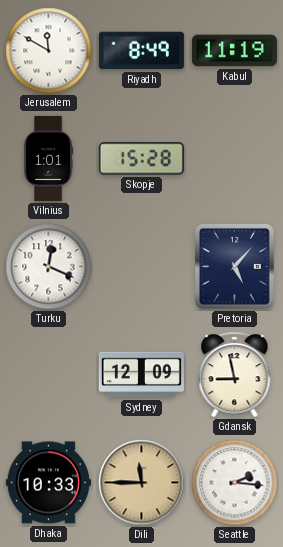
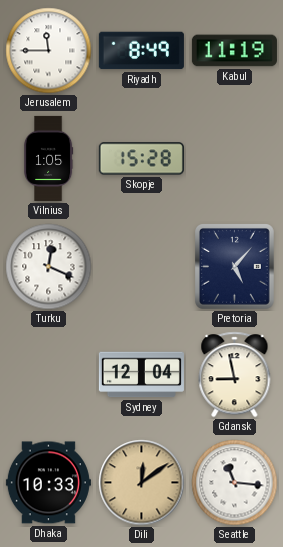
Jerusalem: 11:50 -> 11:45 (49, 51)
Vilnius: 1:01 -> 1:05 (48, 158)
Sydney: 12:09 -> 12:04 (141, 375)
Dili: 11:45 -> 12:09 (142, 483)
Seattle: 2:16 -> 11:16 (235, 483)
